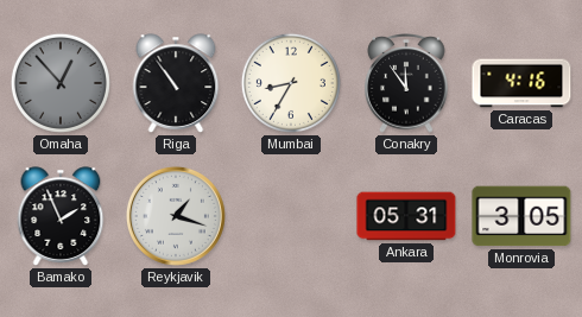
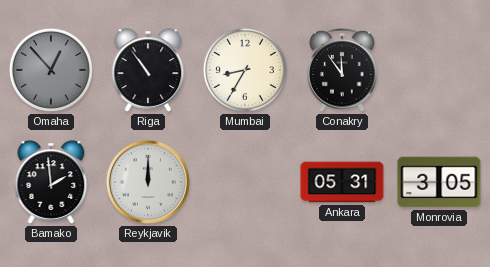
Caracas: 4:16 -> none (521, 83)
Bamako: 1:56 -> 1:59 (51, 182)
Reykjavik: 1:18 -> 12:00 (148, 182)
